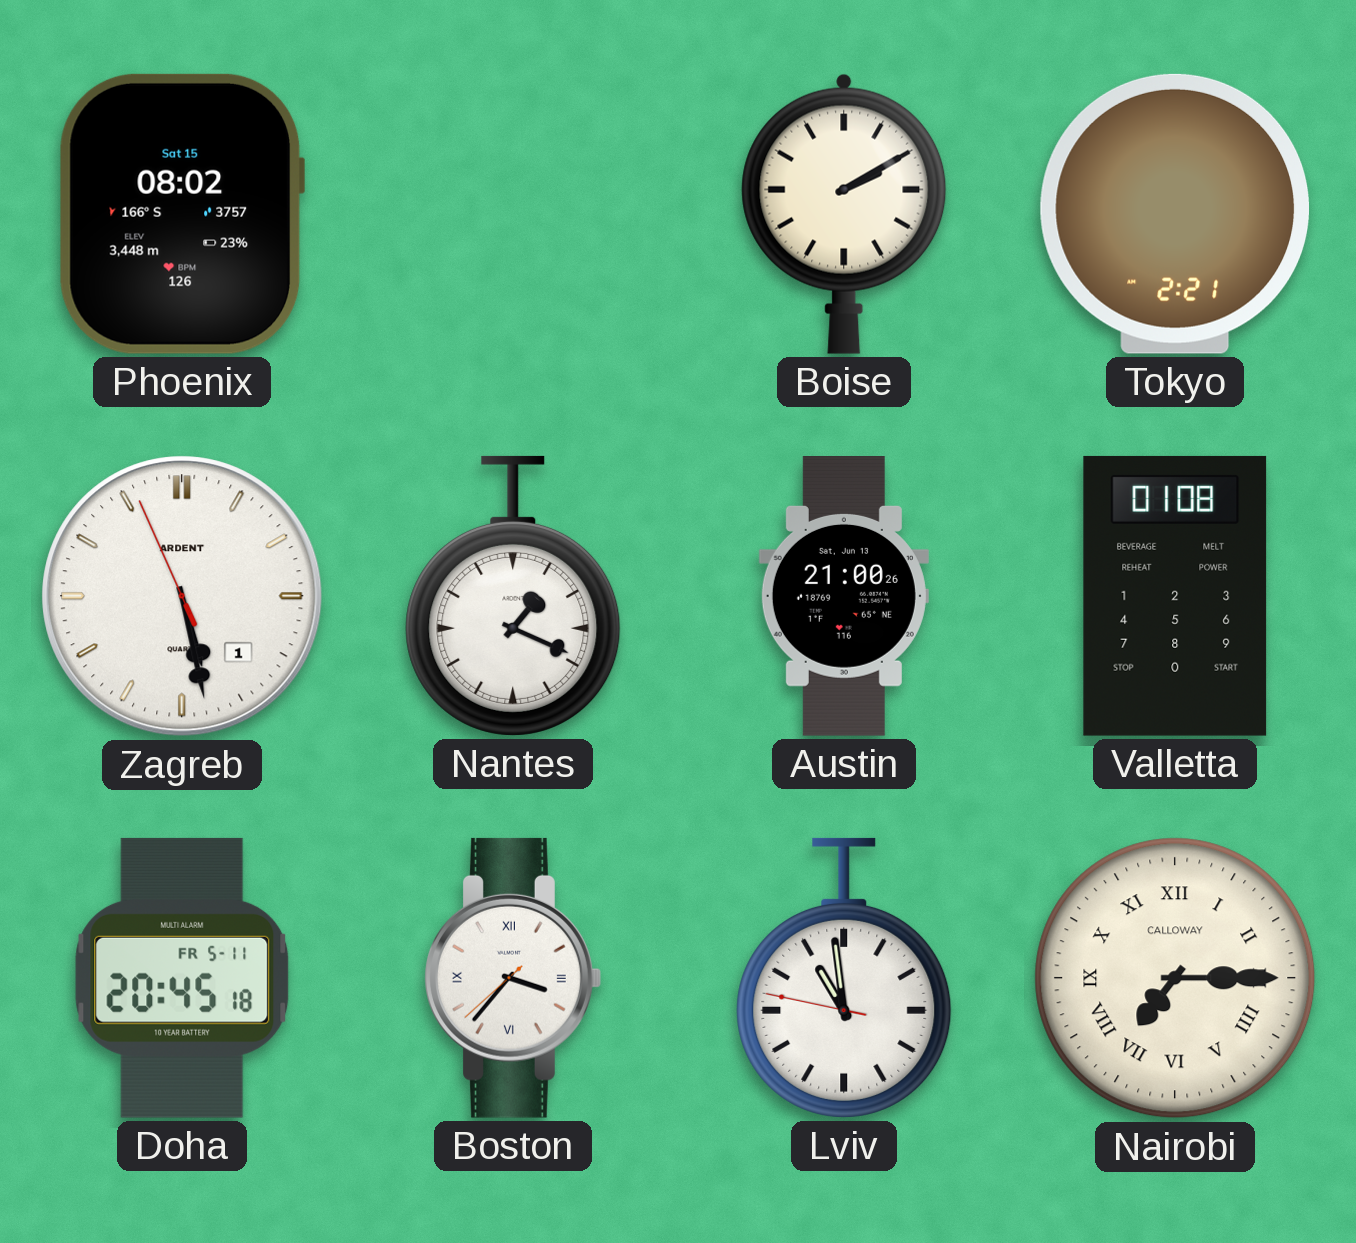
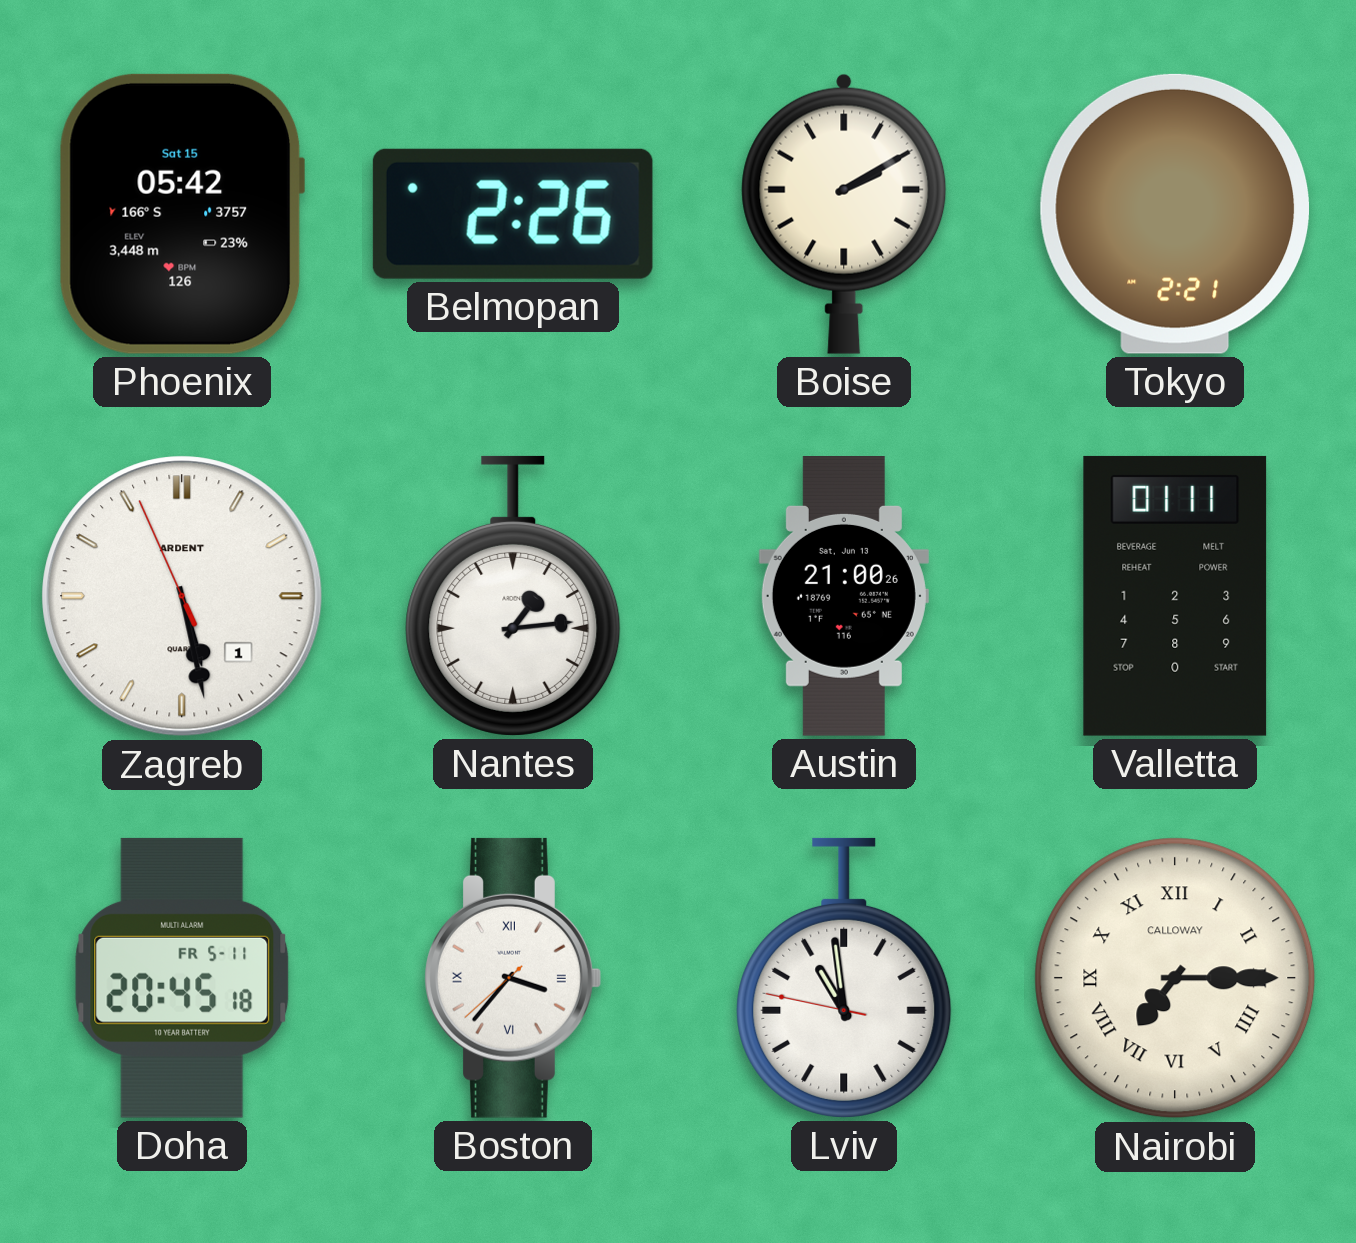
Phoenix: 08:02 -> 05:42 (181, 214)
Belmopan: none -> 2:26 (513, 214)
Nantes: 1:19 -> 1:14 (513, 596)
Valletta: 01:08 -> 01:11 (1175, 596)
